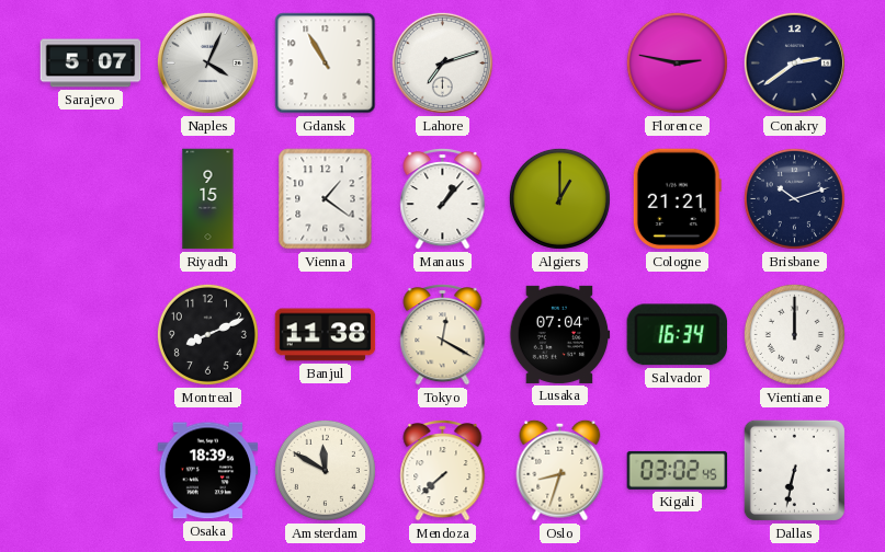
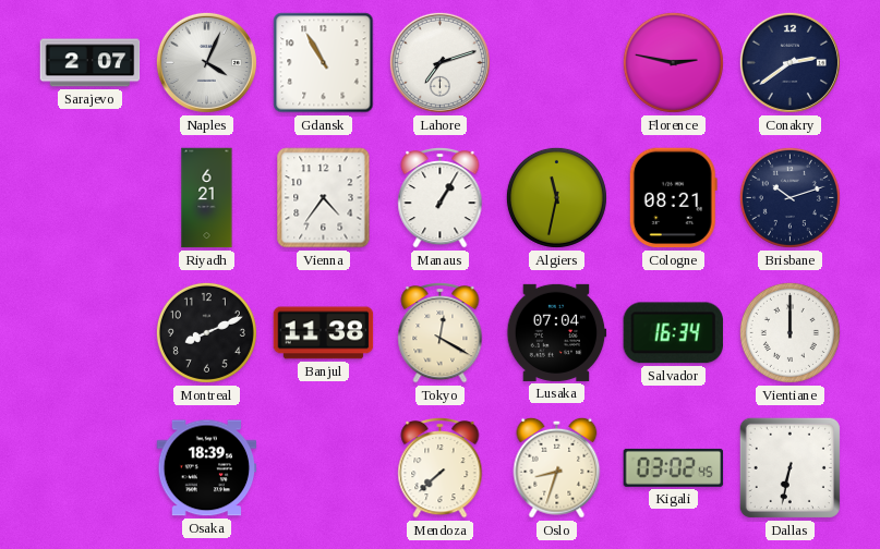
Sarajevo: 5:07 -> 2:07 (91, 63)
Riyadh: 9:15 -> 6:21 (207, 198)
Vienna: 1:21 -> 4:36 (324, 198)
Manaus: 1:07 -> 1:05 (441, 197)
Algiers: 1:00 -> 11:32 (556, 197)
Cologne: 21:21 -> 08:21 (673, 198)
Amsterdam: 11:50 -> none (325, 470)
